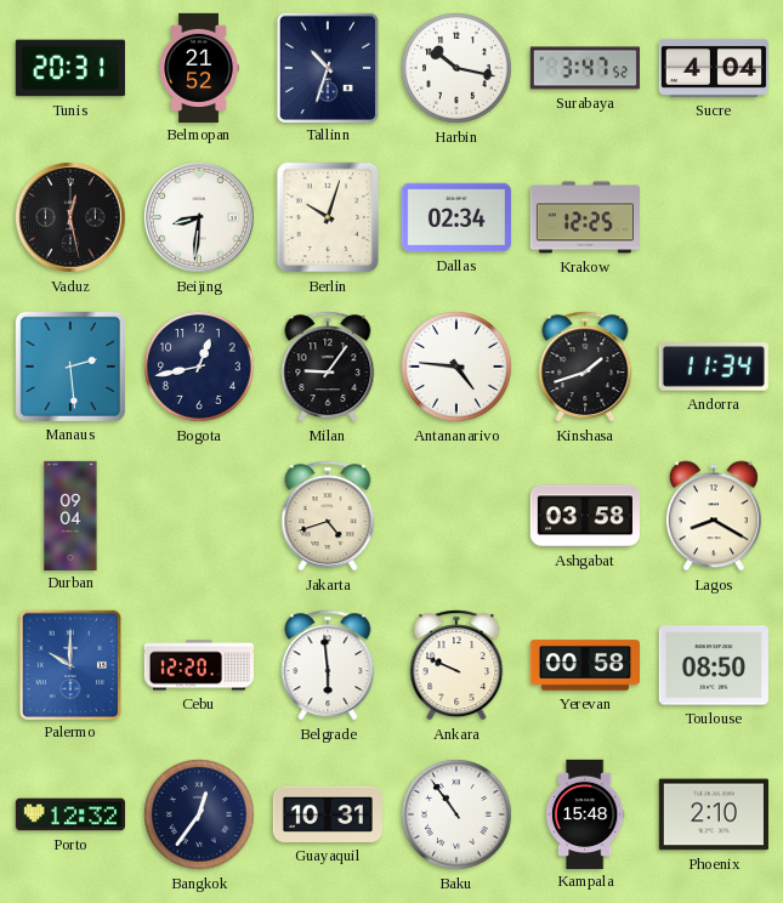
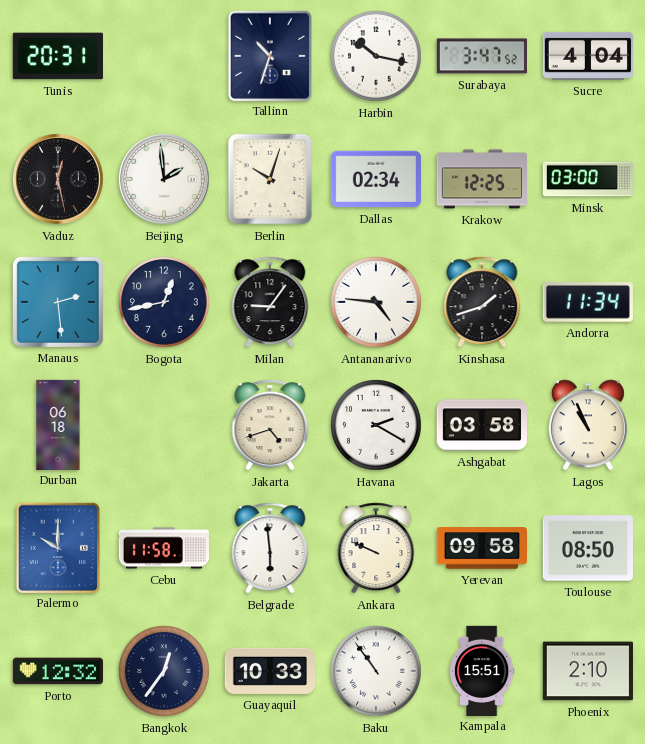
Belmopan: 21:52 -> none (199, 67)
Beijing: 8:31 -> 1:59 (165, 180)
Minsk: none -> 03:00 (588, 179)
Durban: 09:04 -> 06:18 (58, 424)
Havana: none -> 2:20 (376, 425)
Lagos: 8:20 -> 10:56 (588, 425)
Cebu: 12:20 -> 11:58 (163, 548)
Yerevan: 00:58 -> 09:58 (482, 548)
Guayaquil: 10:31 -> 10:33 (270, 671)
Kampala: 15:48 -> 15:51 (482, 670)
